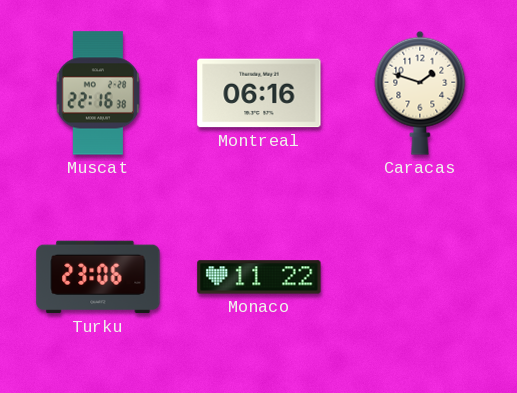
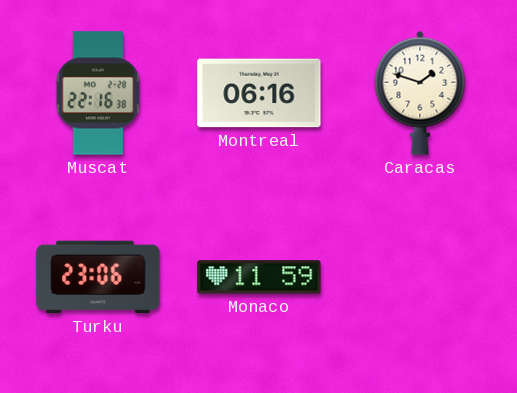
Monaco: 11:22 -> 11:59 (259, 277)
